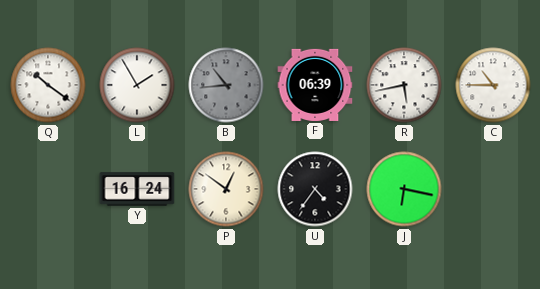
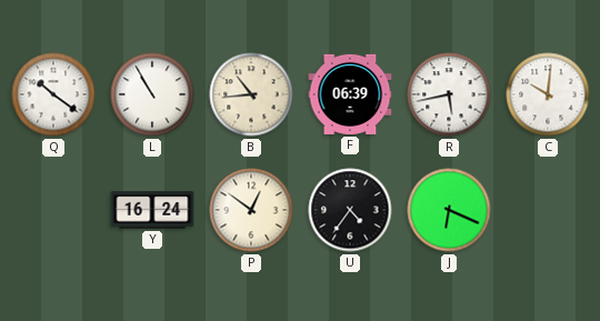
L: 1:55 -> 10:55 (152, 94)
B dial: grey -> cream (251, 94)
C: 10:45 -> 10:01 (548, 94)
J: 6:17 -> 6:19 (449, 210)
